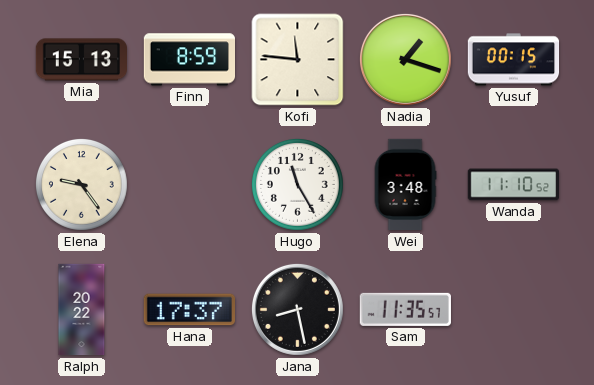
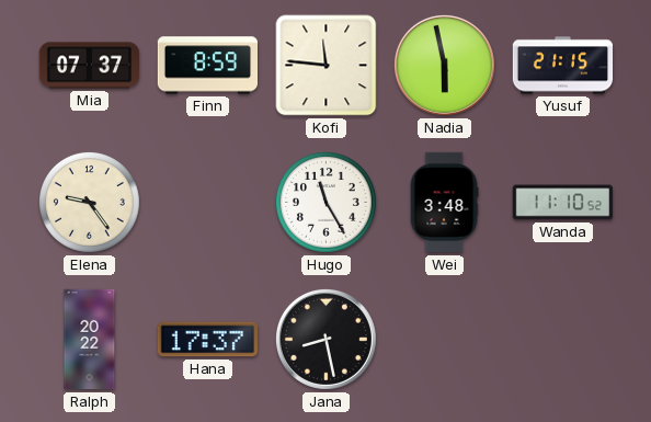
Mia: 15:13 -> 07:37 (89, 66)
Nadia: 1:18 -> 5:58 (444, 65)
Yusuf: 00:15 -> 21:15 (563, 66)
Sam: 11:35 -> none (405, 309)
